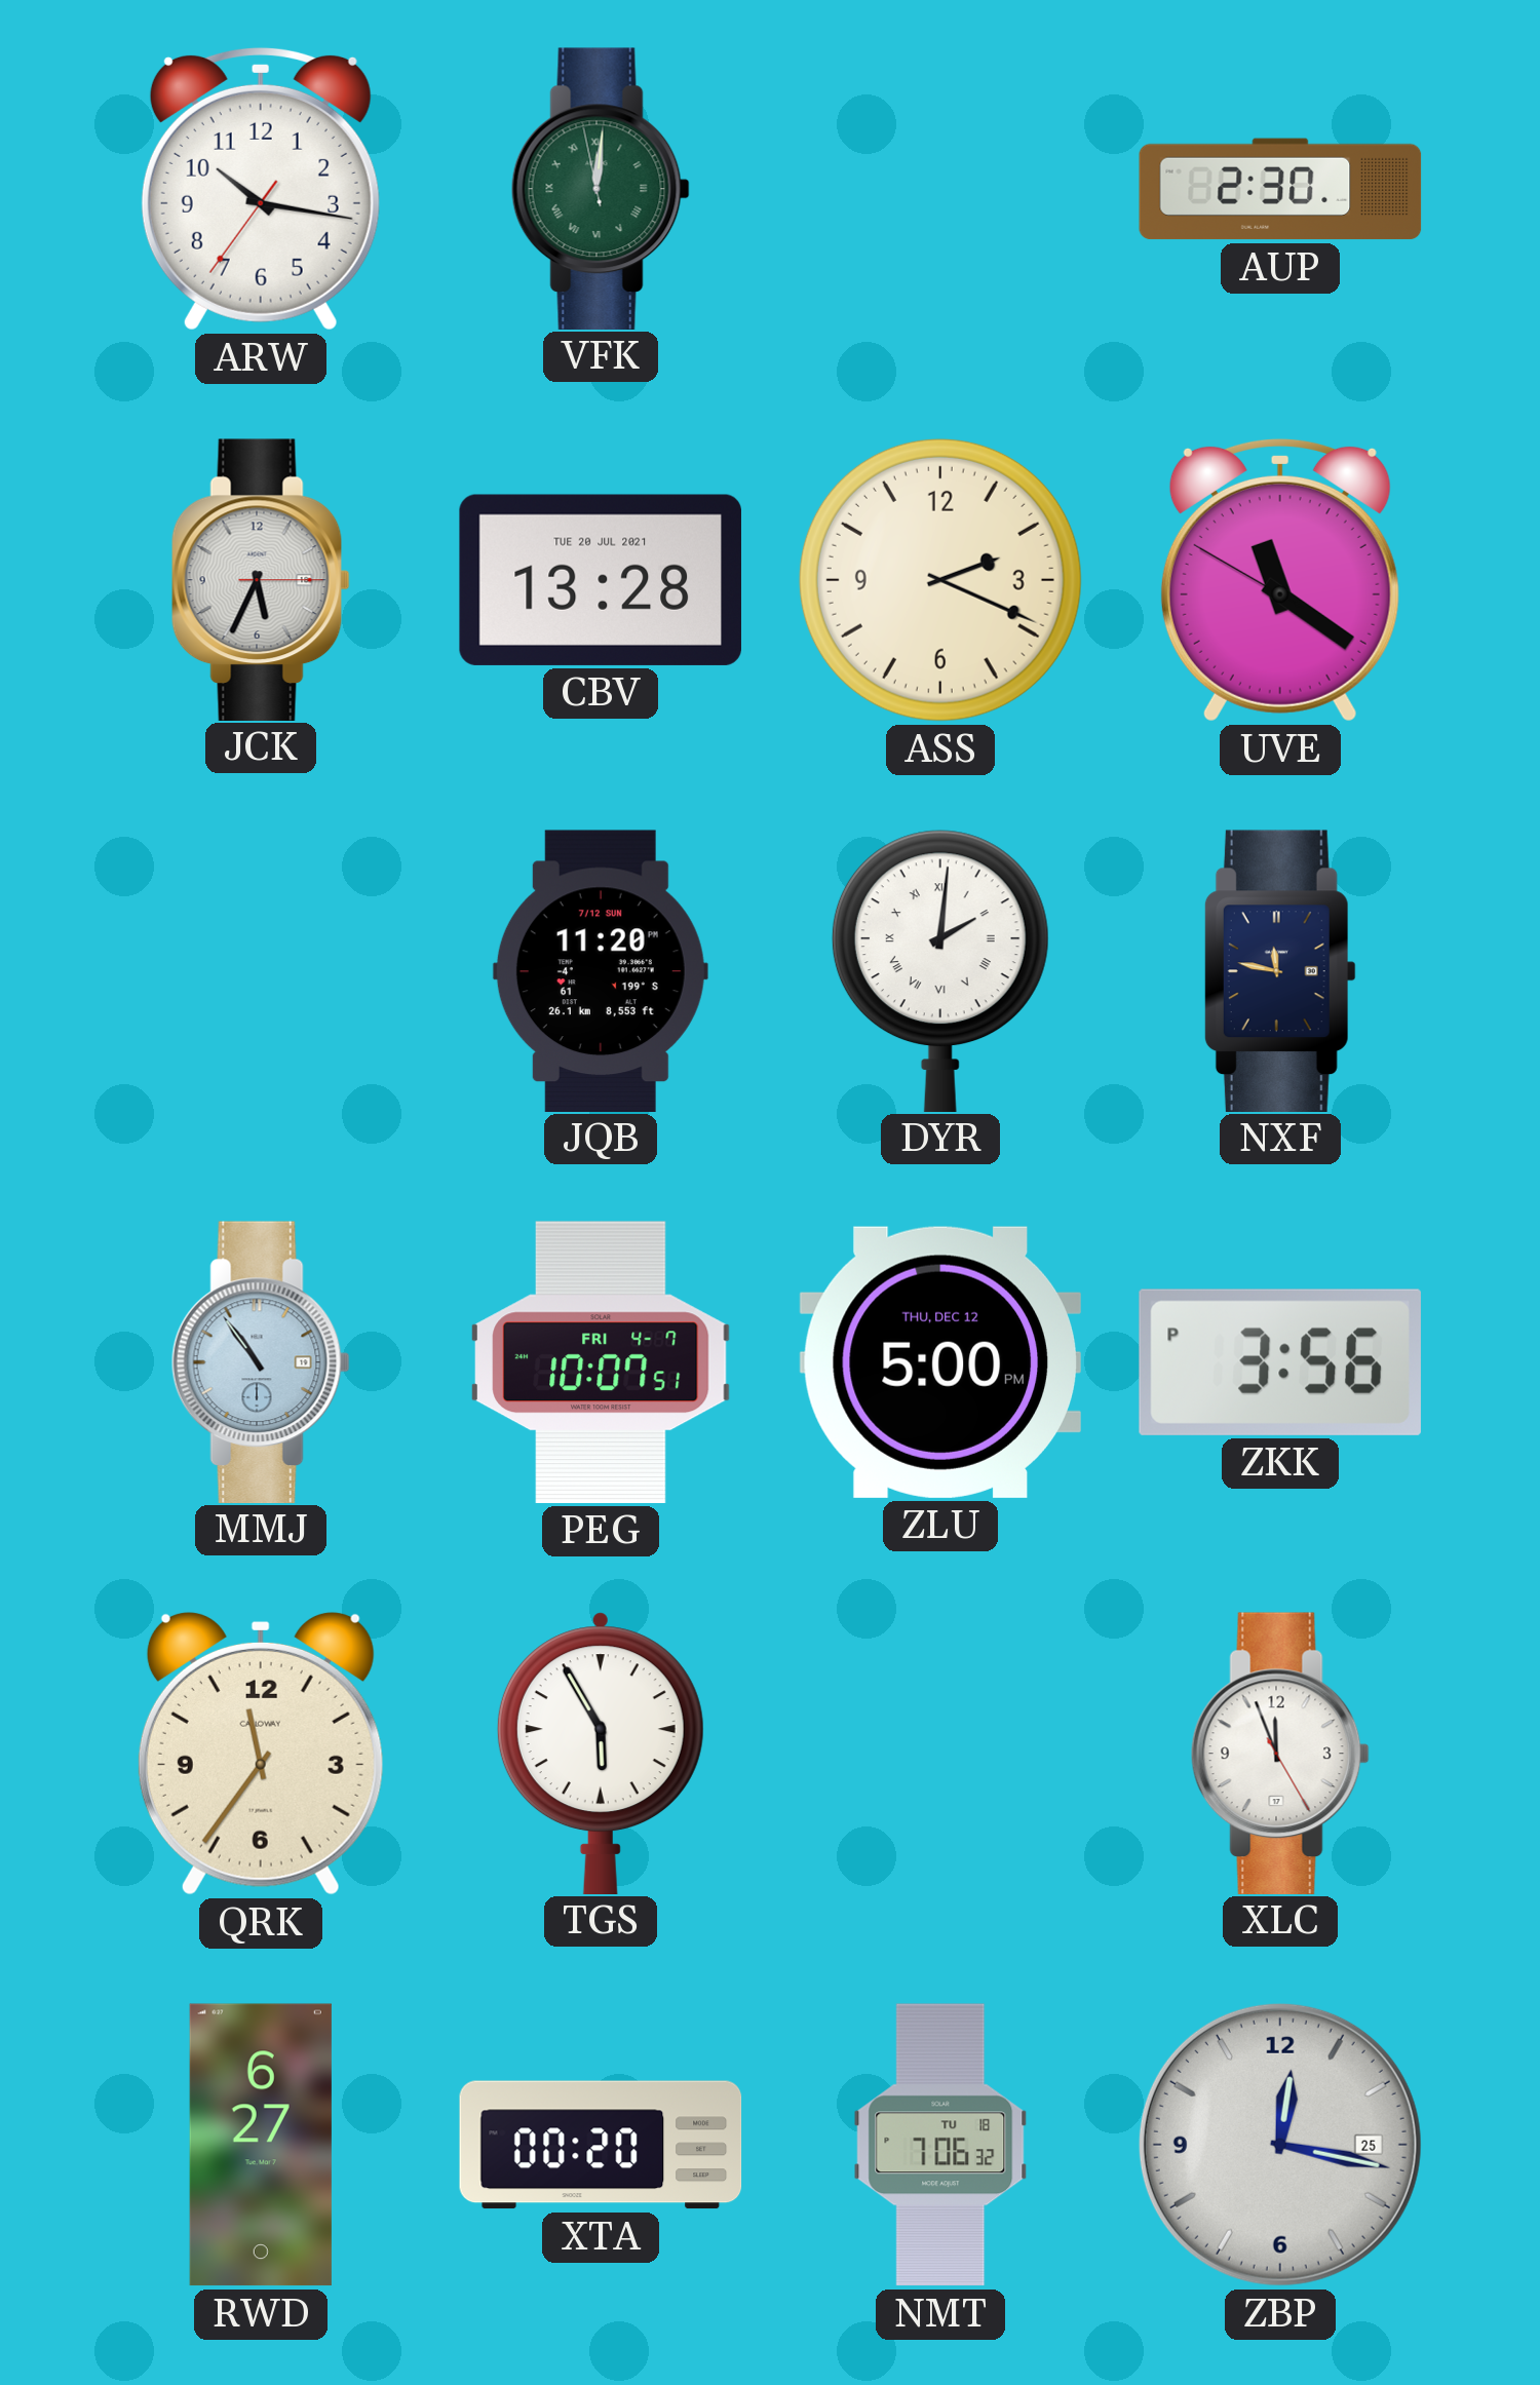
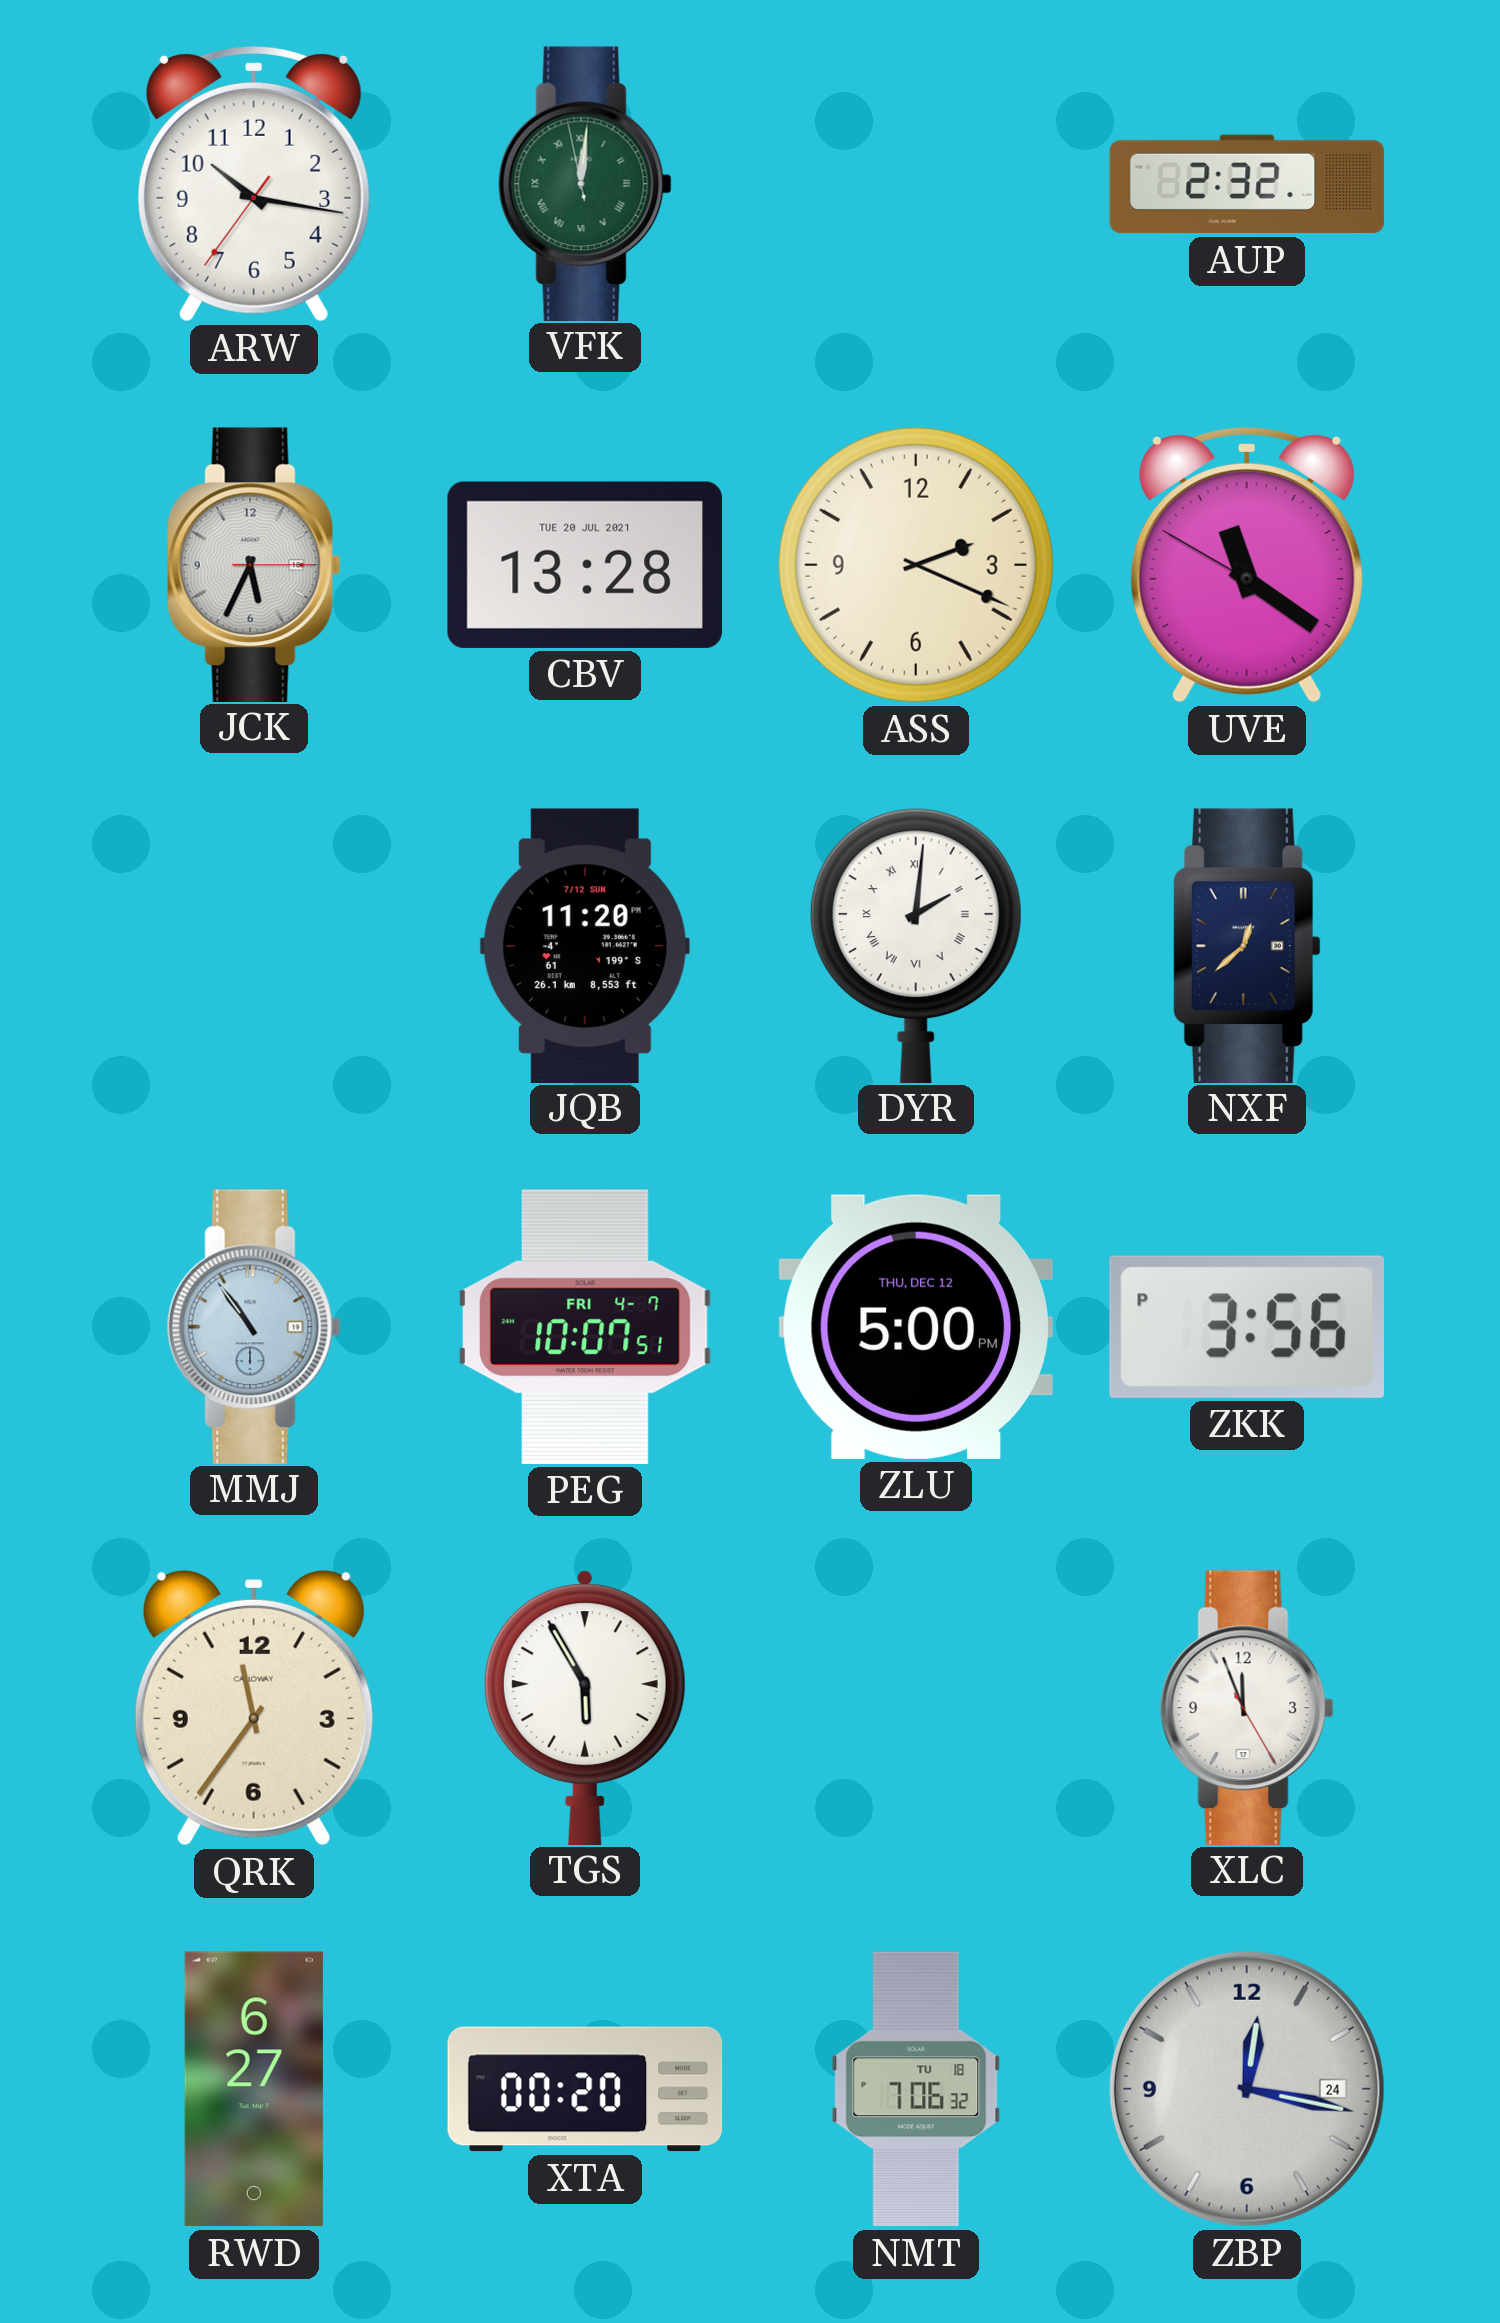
AUP: 2:30 -> 2:32 (1247, 184)
NXF: 11:47 -> 12:38 (1247, 945)
ZBP date: 25 -> 24 (1247, 2089)
